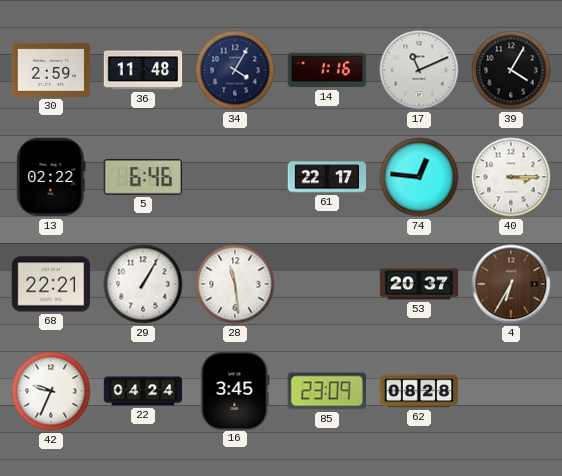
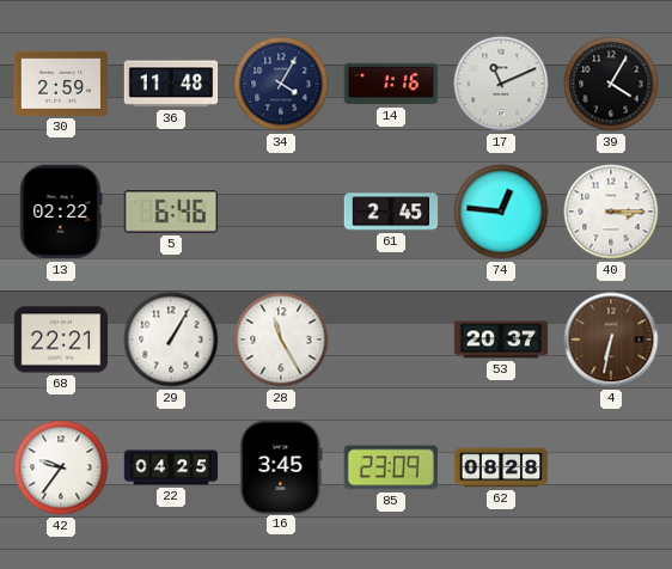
61: 22:17 -> 2:45 (391, 212)
28: 11:29 -> 11:25 (281, 339)
4: 6:35 -> 6:32 (611, 339)
42: 9:34 -> 9:36 (61, 467)
22: 04:24 -> 04:25 (171, 467)
